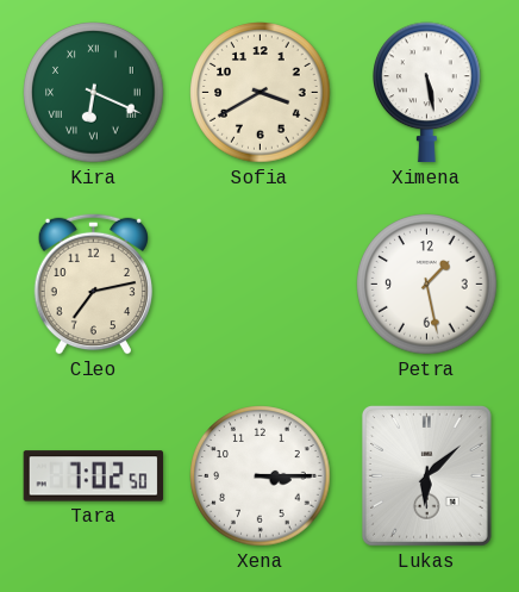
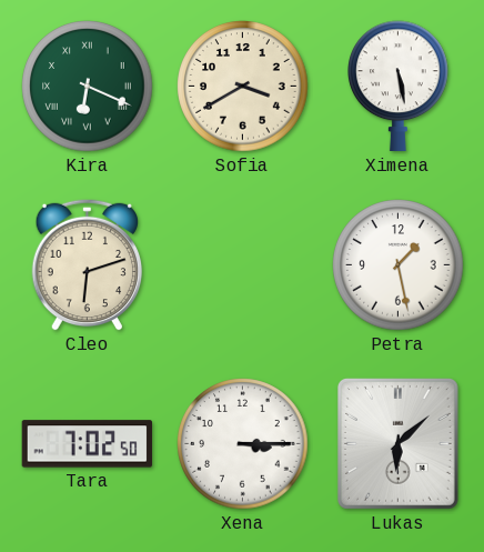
Cleo: 7:13 -> 6:12 (87, 264)
